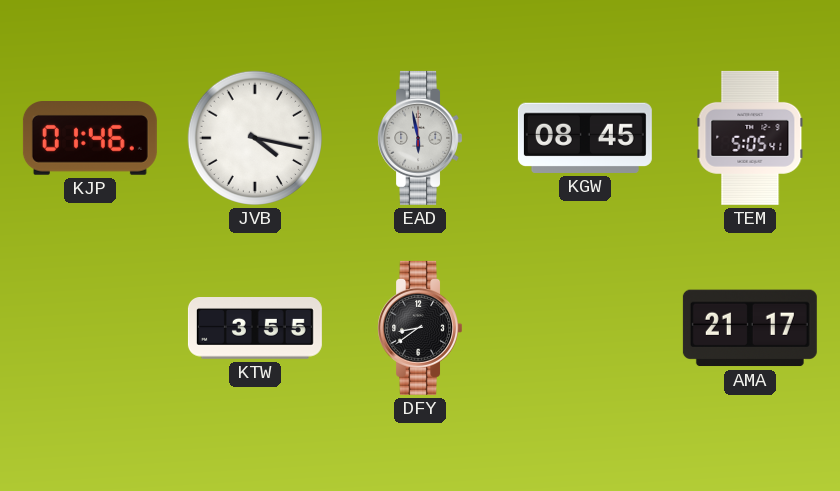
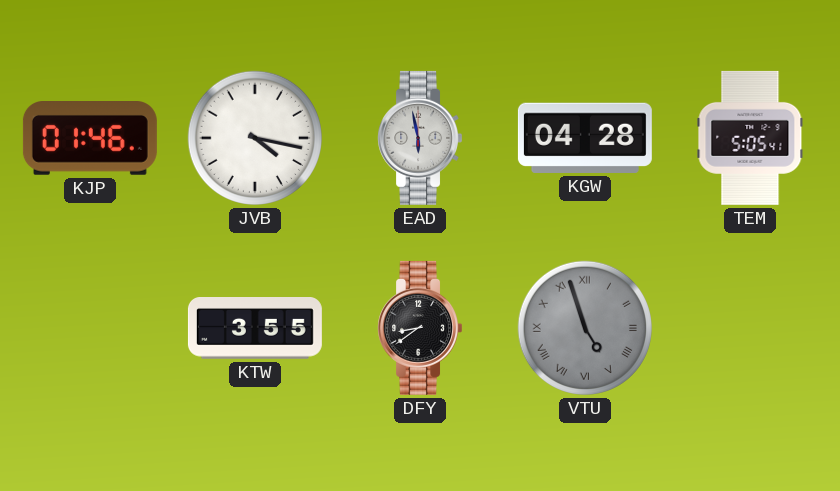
KGW: 08:45 -> 04:28 (585, 138)
VTU: none -> 4:57 (585, 328)
AMA: 21:17 -> none (750, 328)
